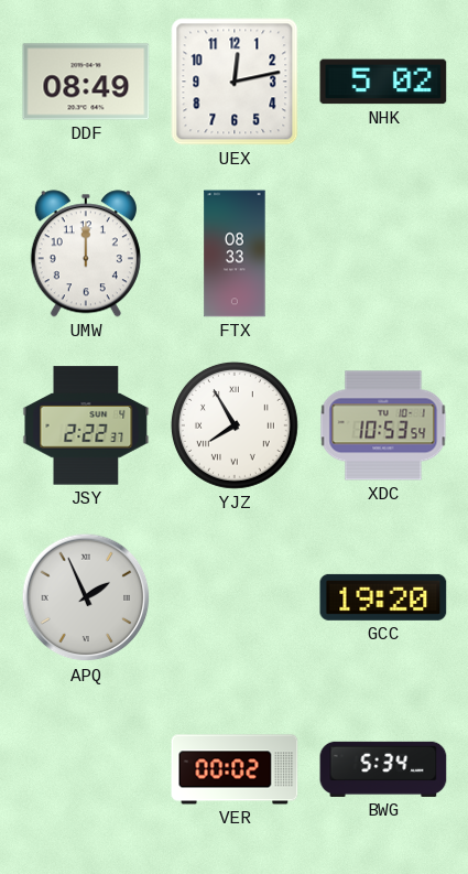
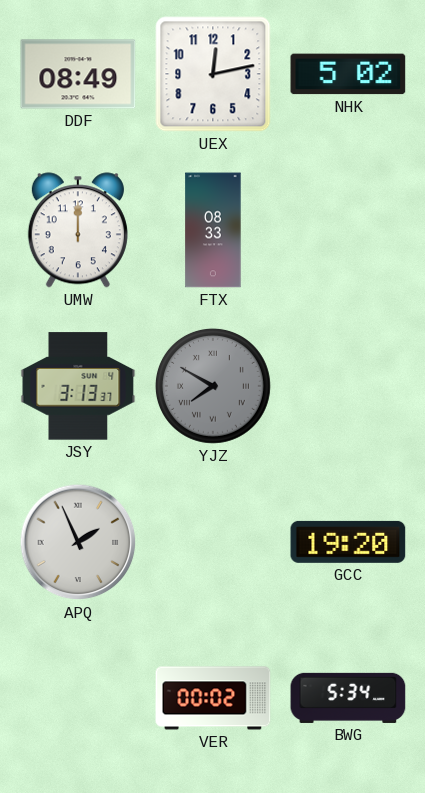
JSY: 2:22 -> 3:13 (78, 386)
YJZ: 7:55 -> 7:50 (213, 386)
YJZ dial: white -> grey (213, 386)
XDC: 10:53 -> none (383, 425)
